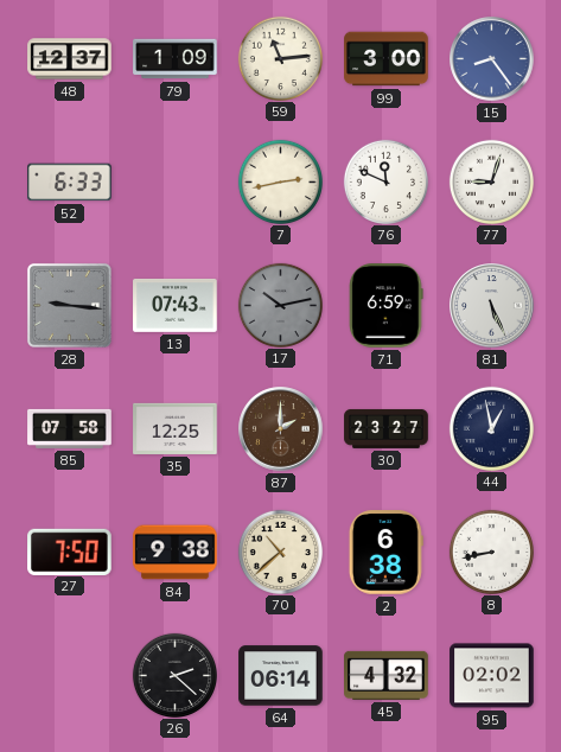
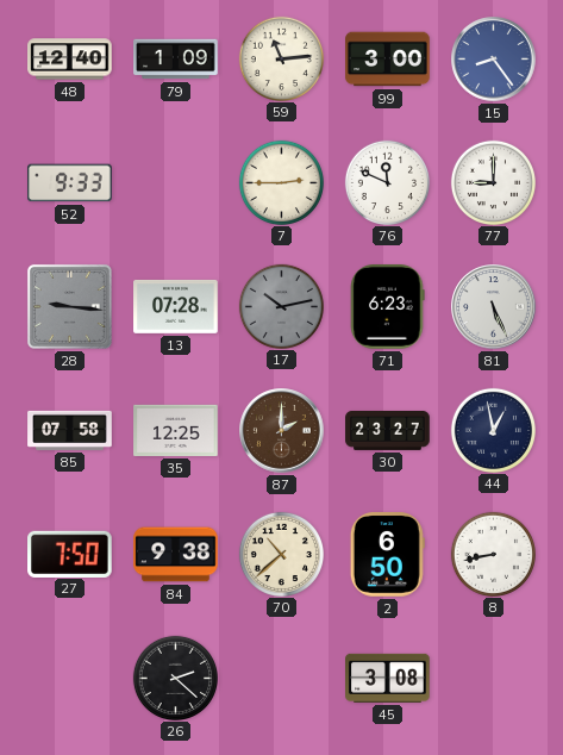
48: 12:37 -> 12:40 (70, 60)
52: 6:33 -> 9:33 (70, 183)
7: 2:43 -> 2:45 (281, 182)
77: 9:03 -> 9:00 (493, 182)
13: 07:43 -> 07:28 (176, 306)
71: 6:59 -> 6:23 (387, 307)
2: 6:38 -> 6:50 (387, 555)
64: 06:14 -> none (281, 676)
45: 4:32 -> 3:08 (388, 678)
95: 02:02 -> none (492, 676)
